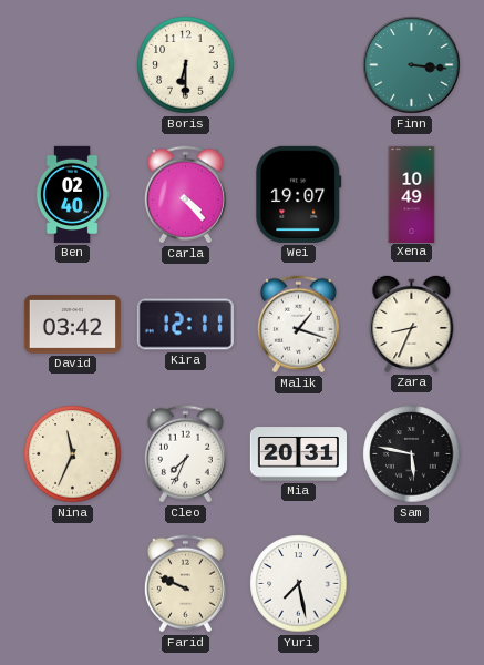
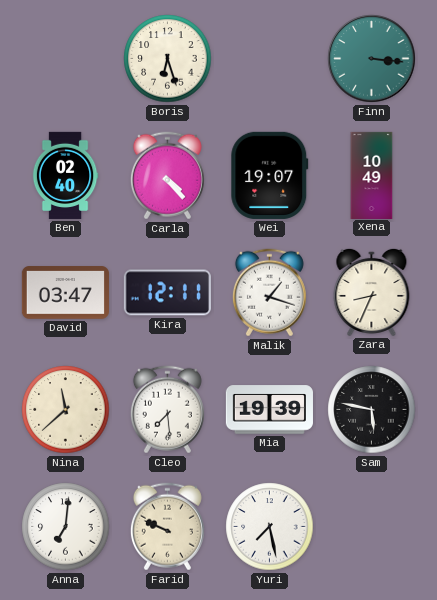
Boris: 6:30 -> 6:27 (168, 59)
David: 03:42 -> 03:47 (65, 293)
Nina: 11:34 -> 11:38 (66, 410)
Cleo: 7:34 -> 7:29 (167, 410)
Mia: 20:31 -> 19:39 (269, 410)
Anna: none -> 7:01 (66, 527)
